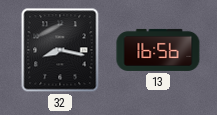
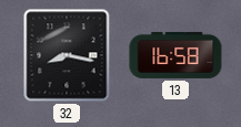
13: 16:56 -> 16:58 (175, 55)
